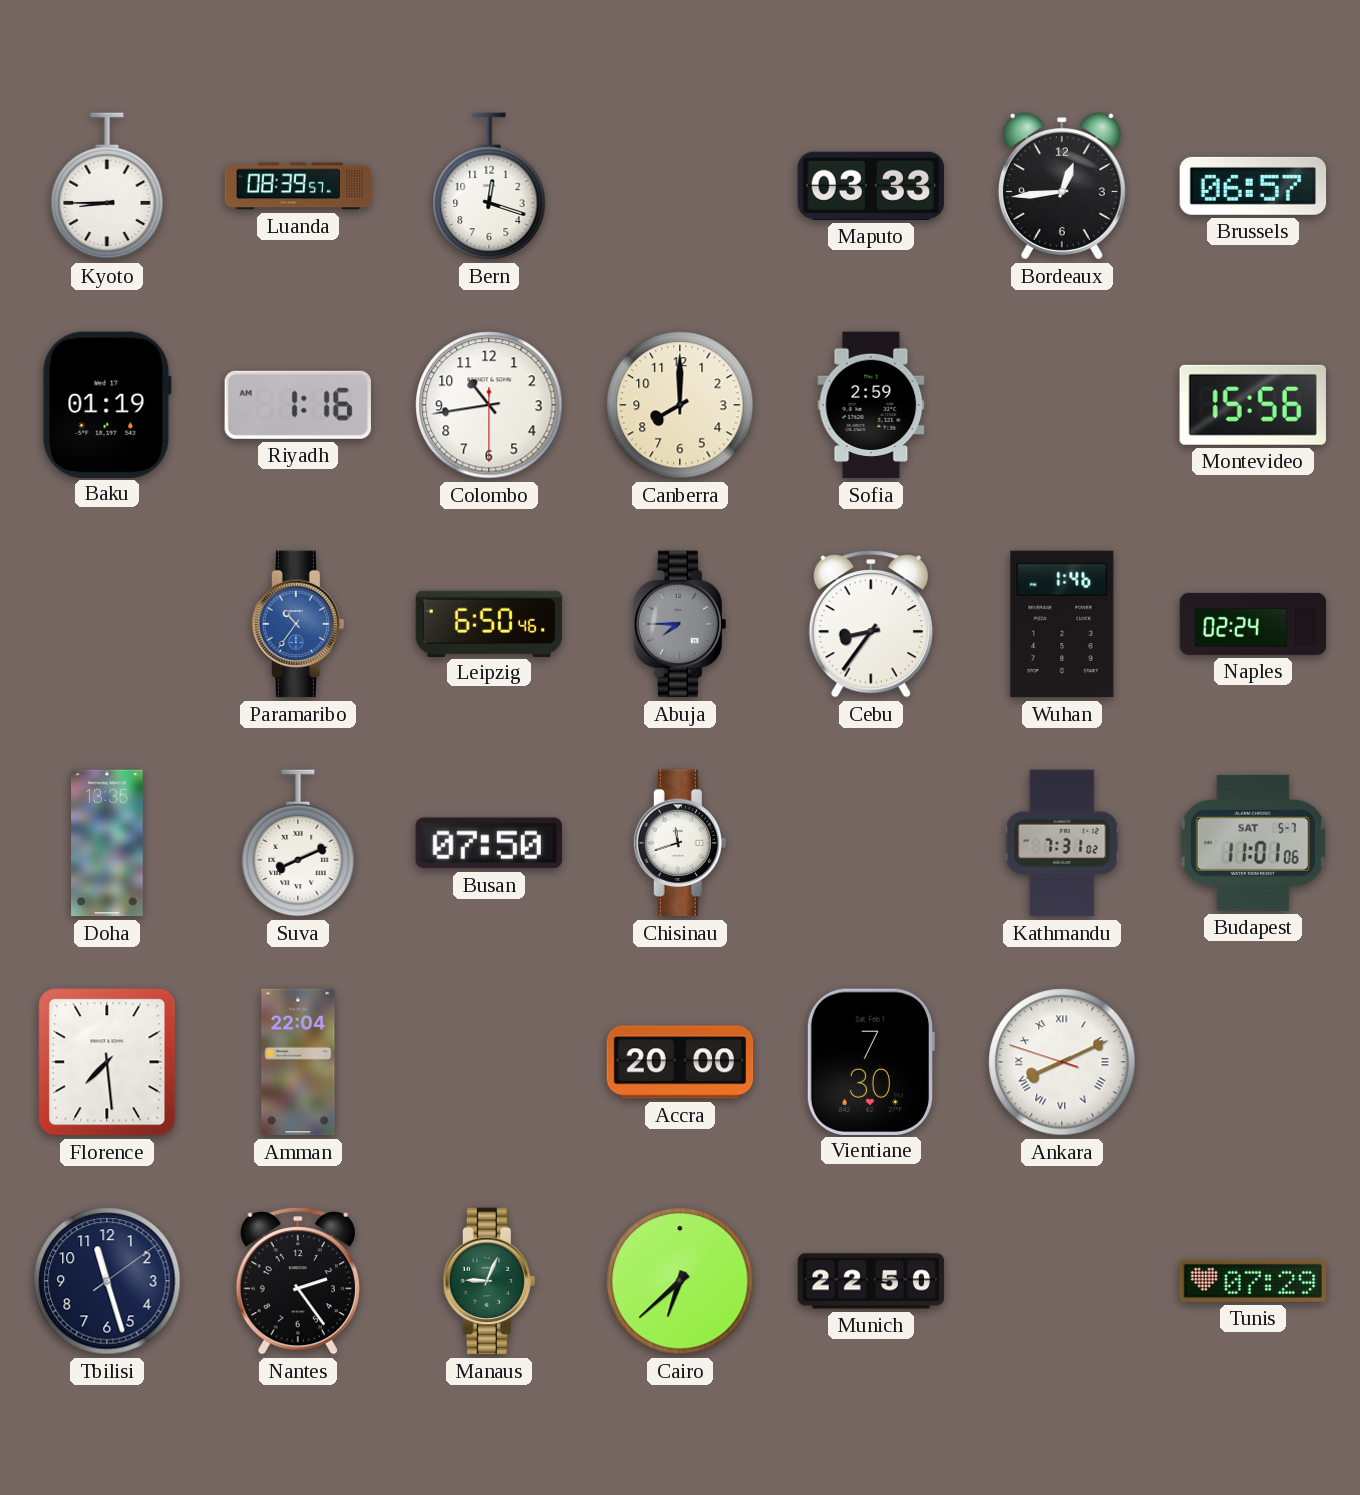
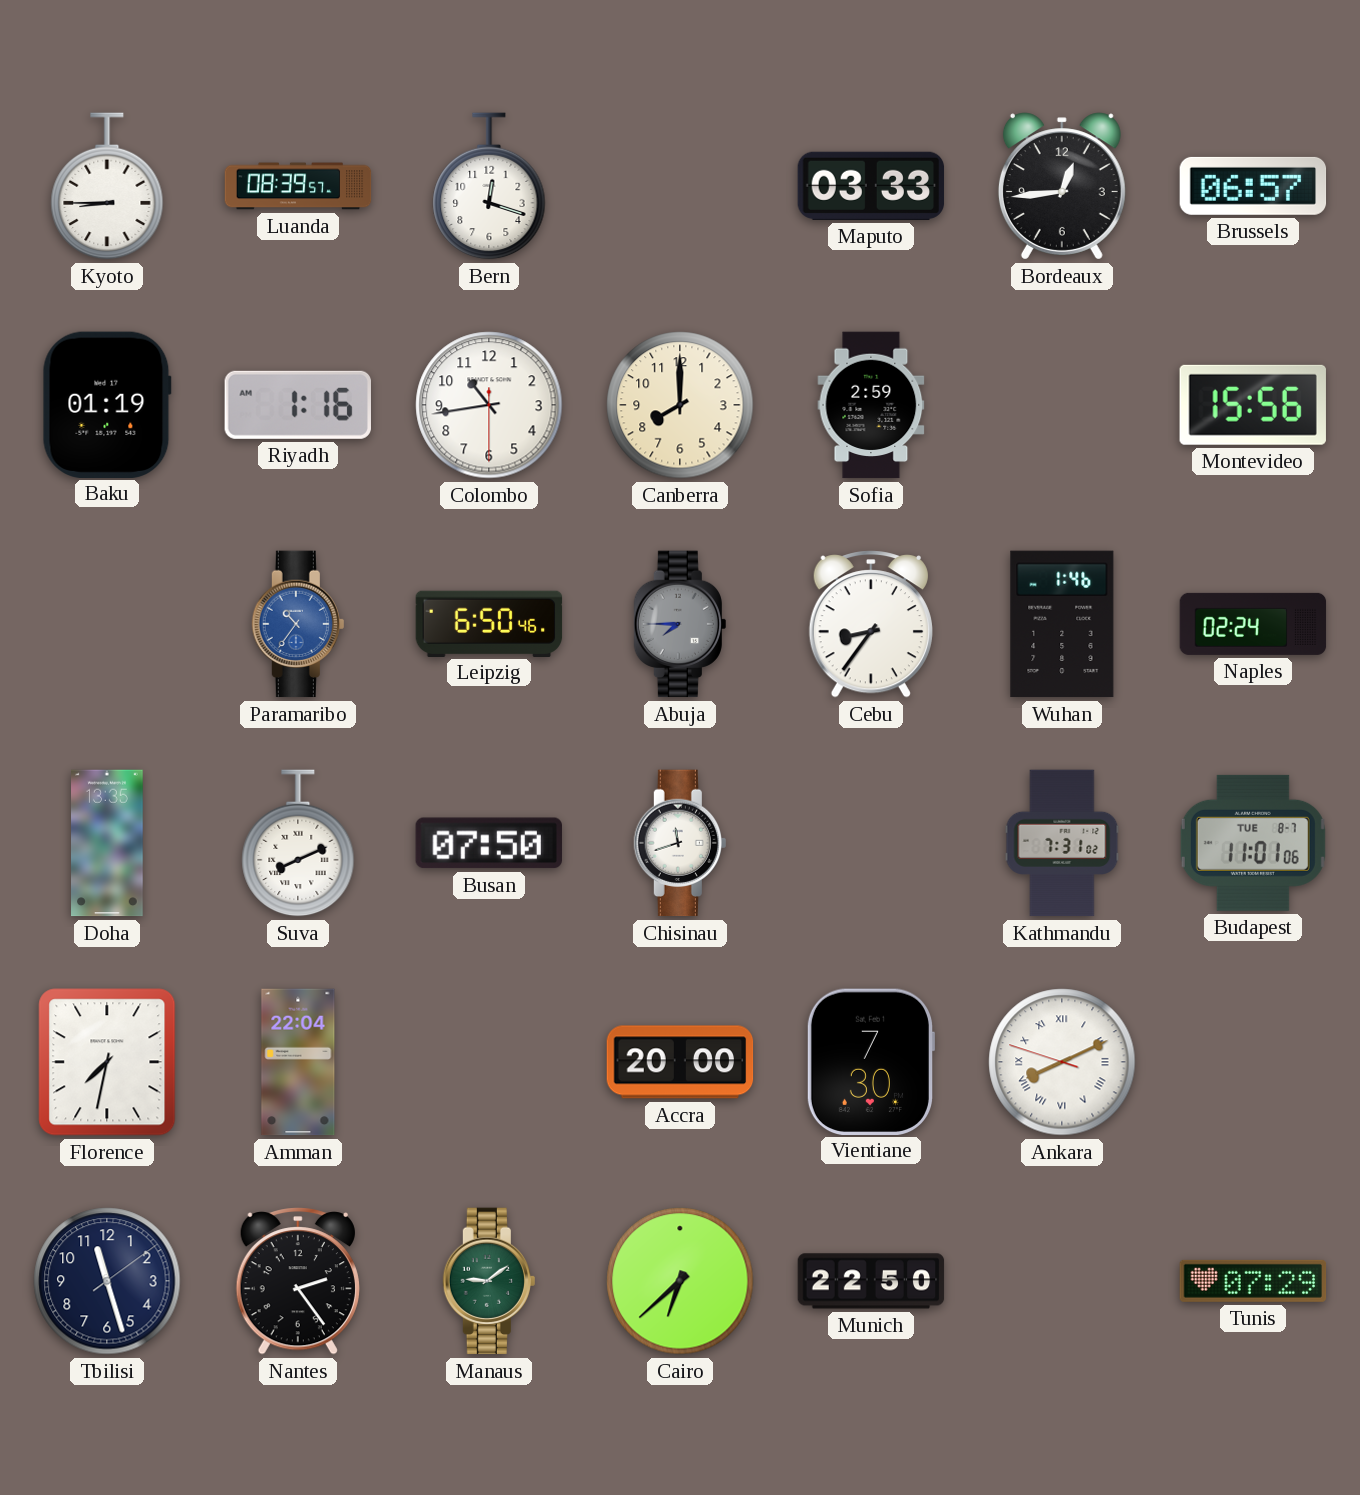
Budapest date: SAT 5-7 -> TUE 8-7 (1253, 843)
Florence: 7:29 -> 7:32 (107, 1062)
Manaus: 9:04 -> 9:09 (489, 1281)
